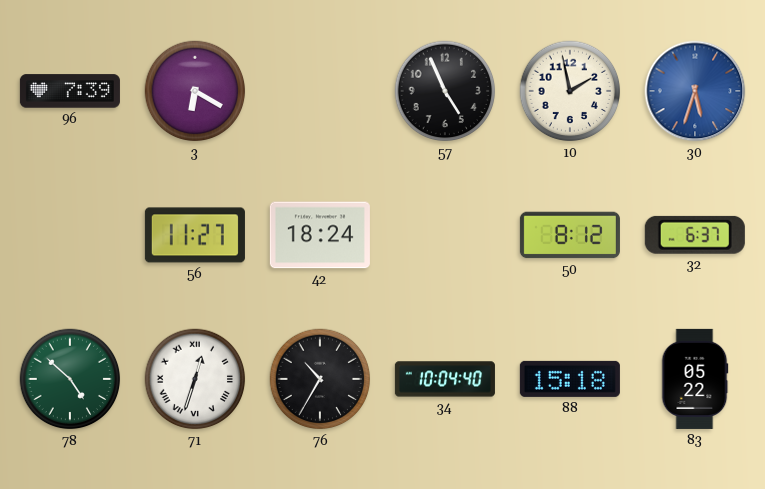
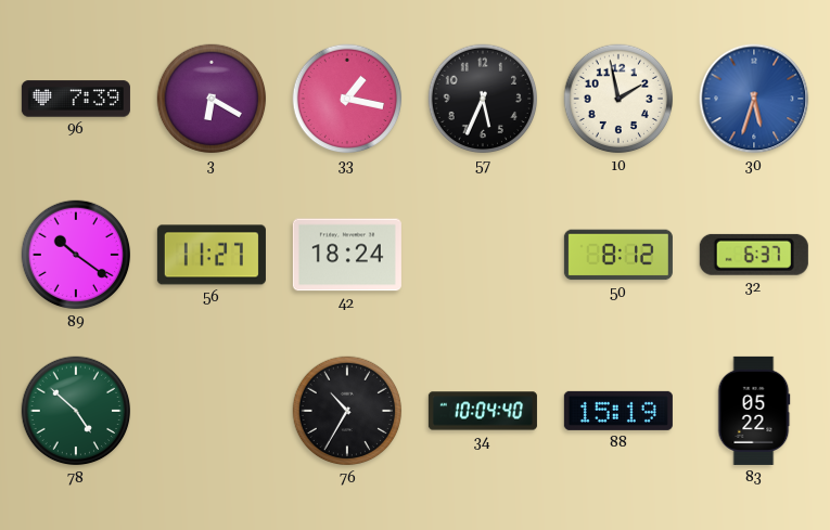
33: none -> 1:17 (347, 99)
57: 4:56 -> 5:34 (483, 99)
89: none -> 10:21 (76, 255)
71: 12:33 -> none (195, 379)
88: 15:18 -> 15:19 (618, 411)
